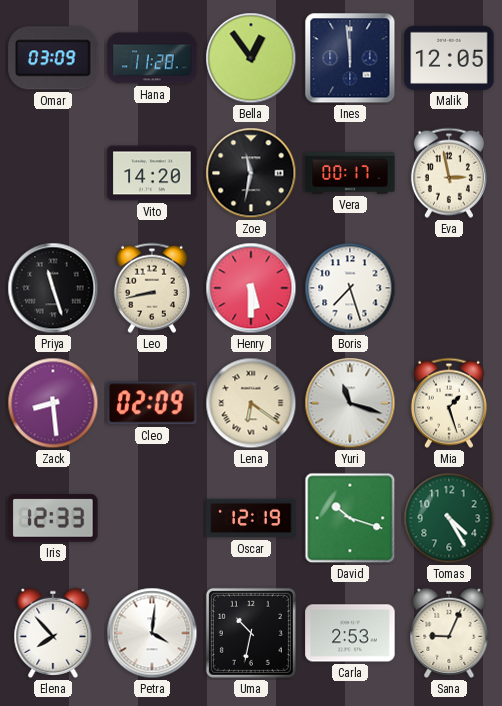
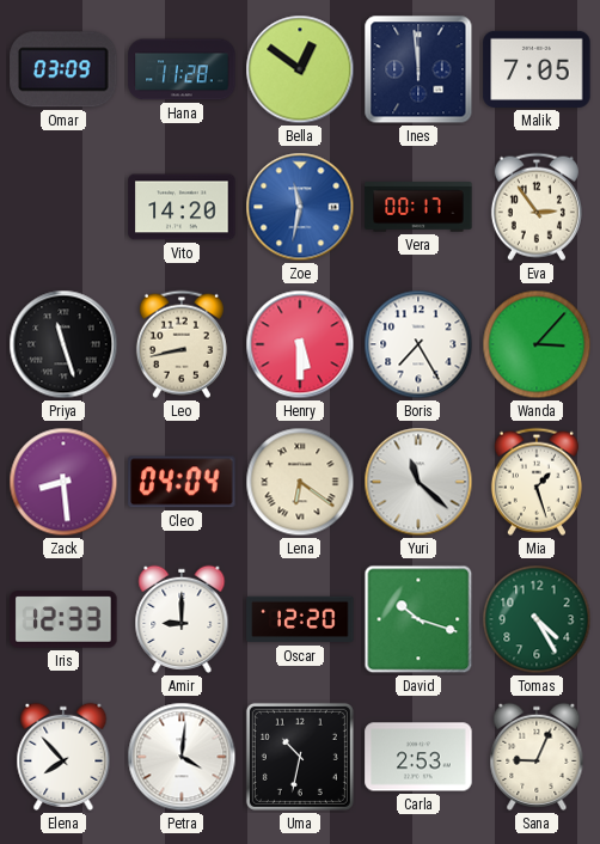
Bella: 12:54 -> 12:51 (300, 69)
Malik: 12:05 -> 7:05 (537, 69)
Zoe dial: black -> blue (300, 207)
Eva: 2:58 -> 2:54 (537, 207)
Boris: 7:27 -> 7:25 (418, 344)
Wanda: none -> 3:07 (537, 344)
Cleo: 02:09 -> 04:04 (182, 482)
Yuri: 11:18 -> 11:22 (418, 482)
Amir: none -> 9:00 (182, 619)
Oscar: 12:19 -> 12:20 (300, 619)
